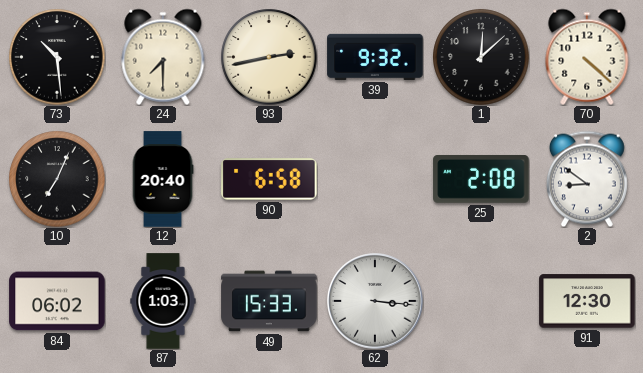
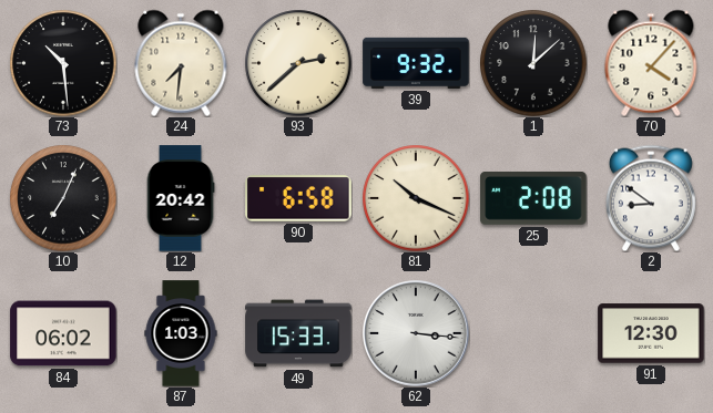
24: 7:30 -> 7:31 (181, 63)
93: 2:43 -> 2:38 (298, 63)
70: 4:22 -> 4:07 (651, 63)
12: 20:40 -> 20:42 (181, 198)
81: none -> 10:19 (416, 198)
